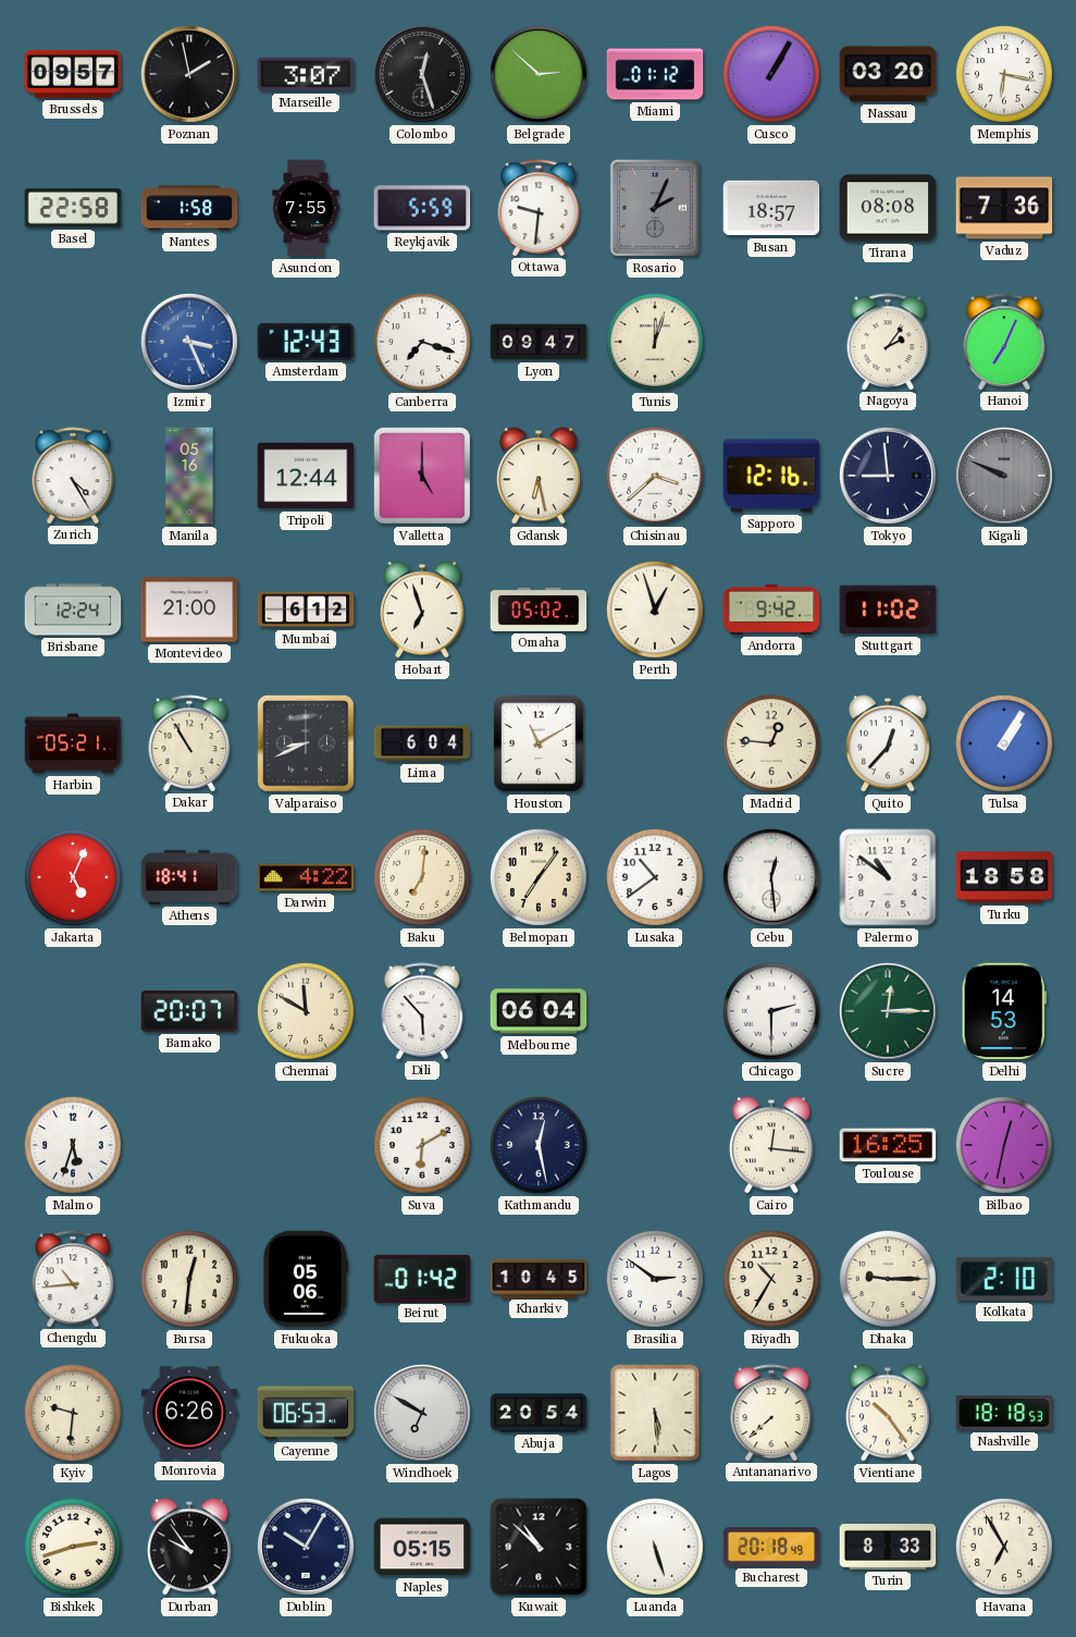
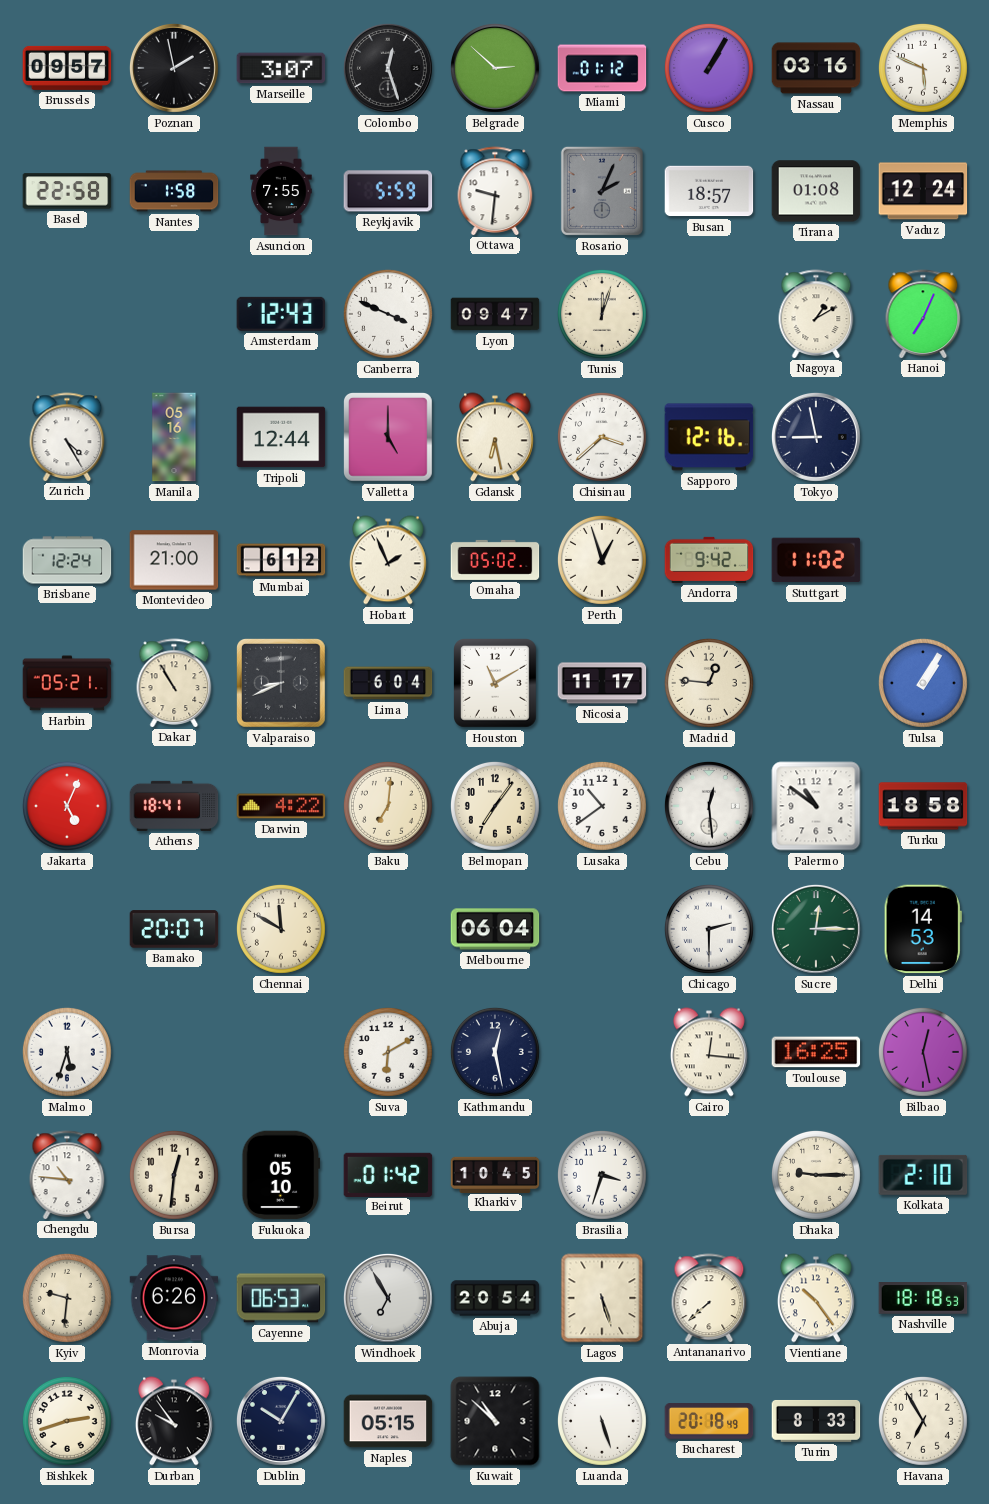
Nassau: 03:20 -> 03:16 (816, 68)
Memphis: 6:17 -> 5:49 (923, 68)
Tirana: 08:08 -> 01:08 (816, 191)
Vaduz: 7:36 -> 12:24 (923, 191)
Izmir: 3:26 -> none (189, 342)
Canberra: 7:18 -> 3:49 (388, 314)
Nagoya: 2:06 -> 1:10 (816, 314)
Tokyo: 8:59 -> 8:58 (816, 437)
Kigali: 9:49 -> none (1004, 476)
Hobart: 6:57 -> 1:56 (388, 560)
Nicosia: none -> 11:17 (602, 683)
Quito: 12:37 -> none (888, 743)
Dili: 5:53 -> none (422, 1011)
Bilbao: 12:32 -> 12:28 (923, 1052)
Chengdu: 10:44 -> 10:46 (67, 1175)
Fukuoka: 05:06 -> 05:10 (281, 1175)
Brasilia: 2:51 -> 3:33 (602, 1175)
Riyadh: 10:35 -> none (771, 1279)
Windhoek: 6:50 -> 6:55 (388, 1298)
Lagos: 5:29 -> 5:27 (602, 1298)
